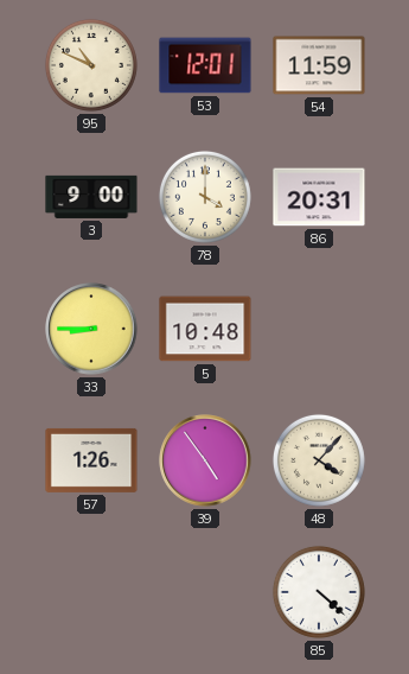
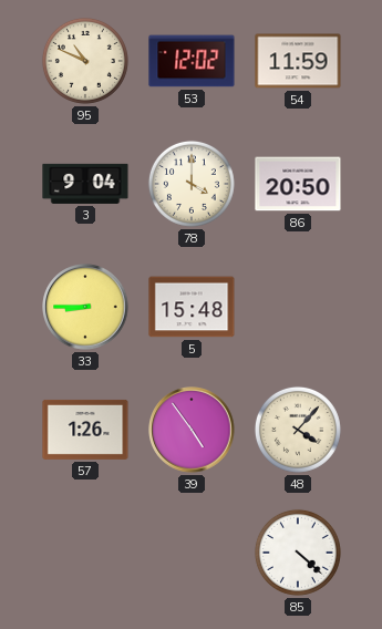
53: 12:01 -> 12:02 (192, 61)
3: 9:00 -> 9:04 (85, 184)
86: 20:31 -> 20:50 (298, 184)
5: 10:48 -> 15:48 (192, 307)
